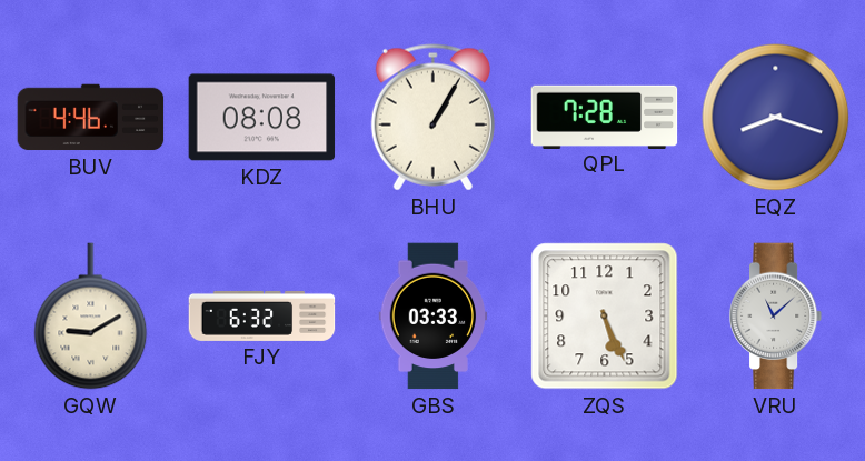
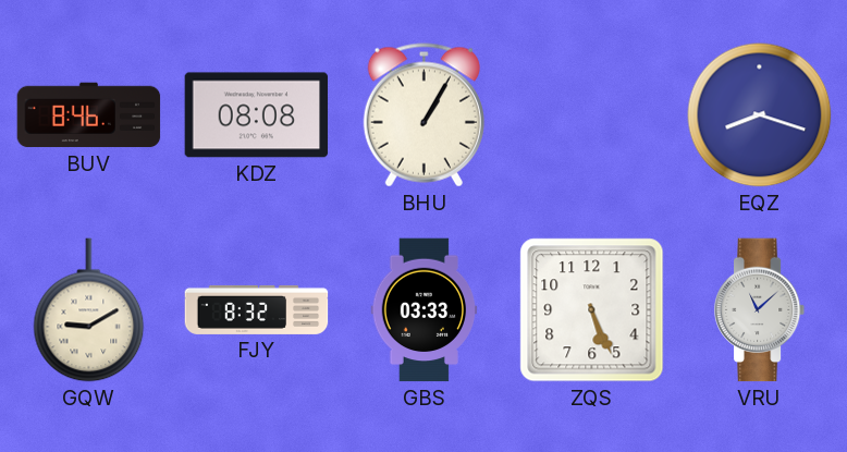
BUV: 4:46 -> 8:46 (89, 115)
QPL: 7:28 -> none (605, 117)
FJY: 6:32 -> 8:32 (257, 309)
